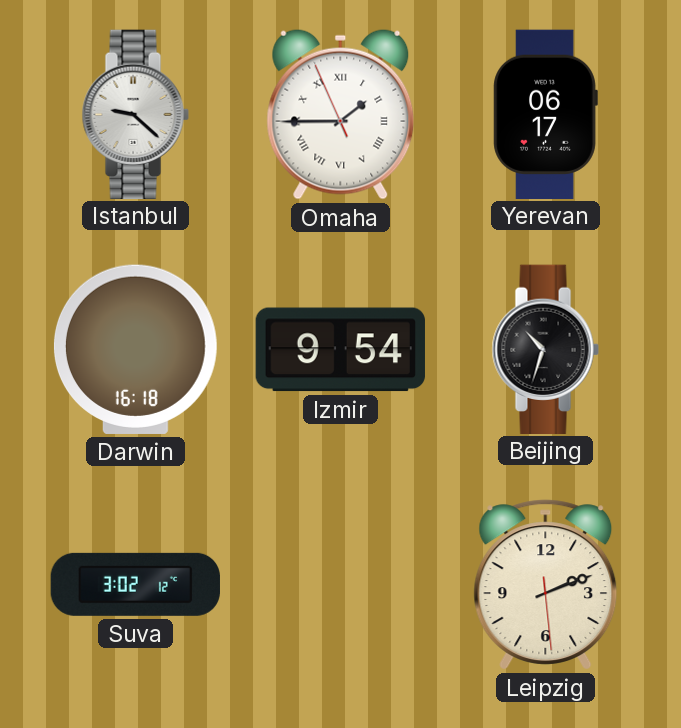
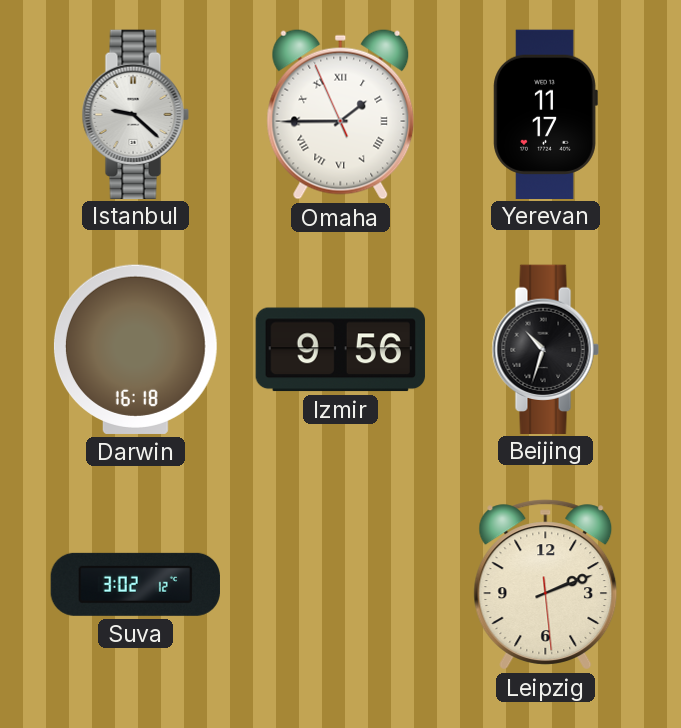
Yerevan: 06:17 -> 11:17 (545, 114)
Izmir: 9:54 -> 9:56 (340, 350)
